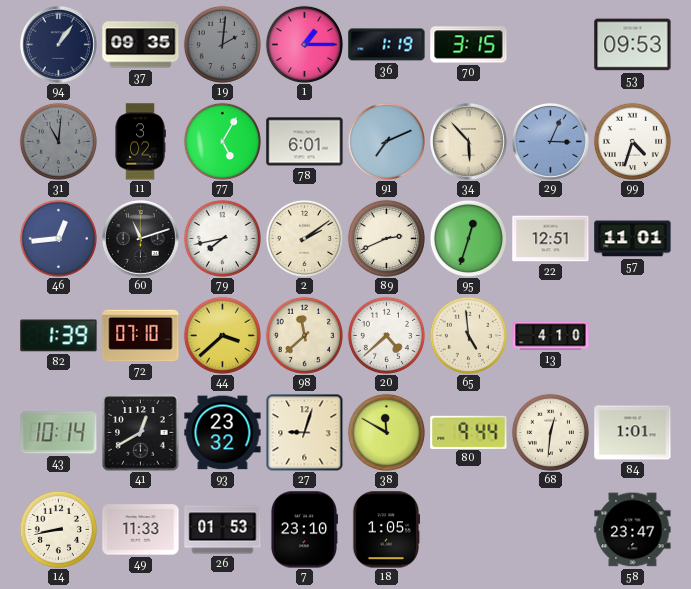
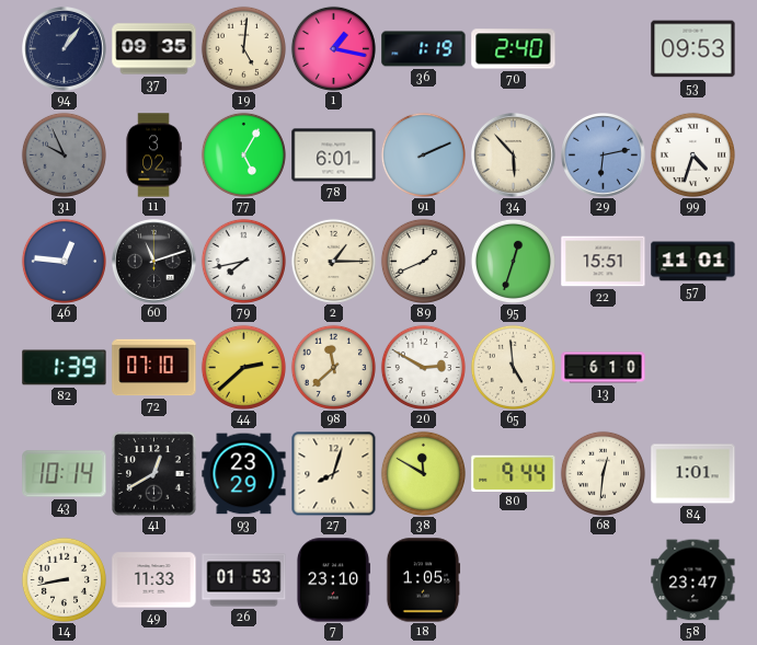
19: 2:01 -> 5:01 (243, 48)
19 dial: grey -> cream (243, 48)
1: 1:15 -> 1:17 (333, 48)
70: 3:15 -> 2:40 (514, 49)
31: 11:01 -> 9:56 (64, 154)
91: 7:11 -> 2:11 (423, 154)
29: 3:04 -> 6:13 (604, 156)
46: 12:44 -> 12:46 (64, 261)
2: 2:09 -> 1:15 (333, 261)
89: 2:41 -> 1:41 (423, 261)
22: 12:51 -> 15:51 (604, 262)
44: 3:38 -> 2:38 (243, 367)
20: 4:38 -> 2:50 (423, 367)
13: 4:10 -> 6:10 (604, 368)
93: 23:32 -> 23:29 (244, 474)
27: 9:03 -> 8:03 (333, 473)
